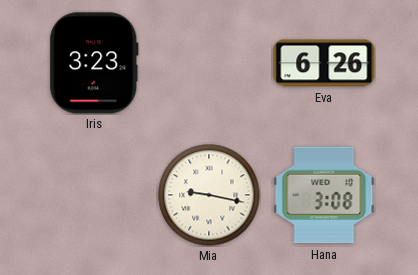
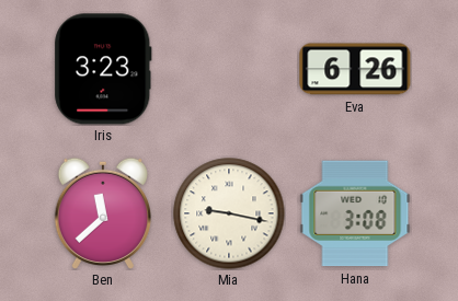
Ben: none -> 11:38 (102, 212)
